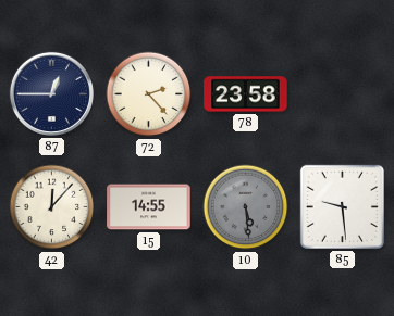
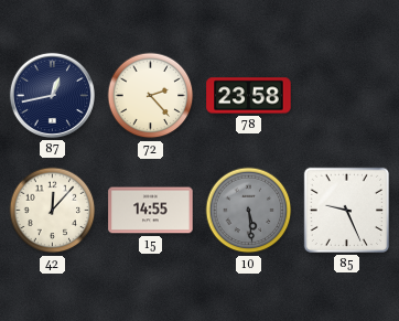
87: 12:45 -> 12:43 (52, 95)
85: 9:29 -> 9:26 (346, 210)
